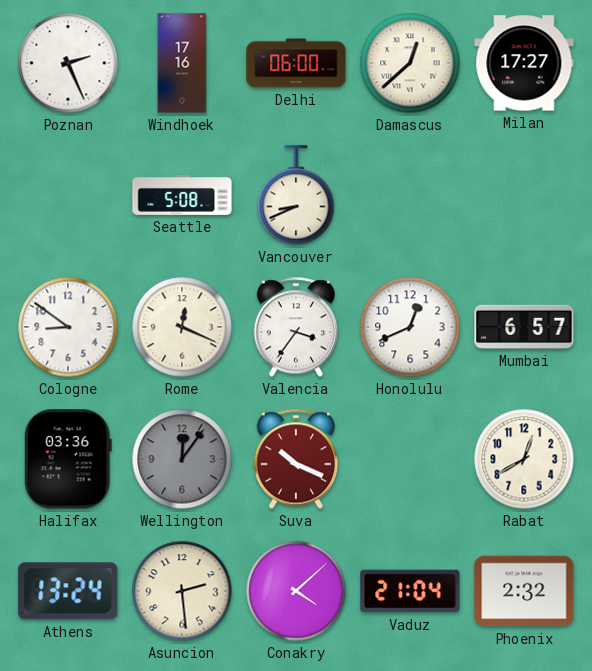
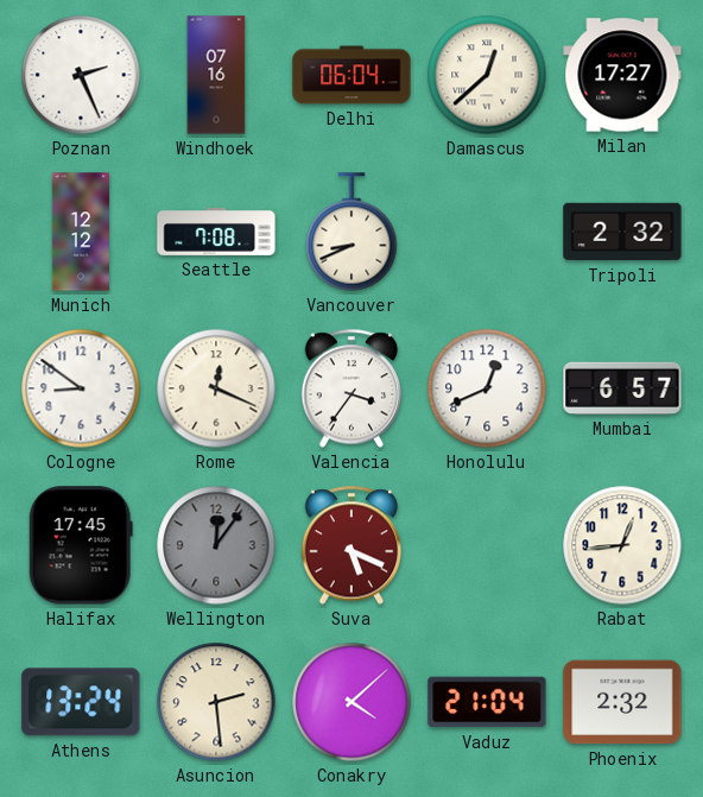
Windhoek: 17:16 -> 07:16 (216, 75)
Delhi: 06:00 -> 06:04 (351, 75)
Munich: none -> 12:12 (81, 232)
Seattle: 5:08 -> 7:08 (216, 233)
Tripoli: none -> 2:32 (622, 232)
Halifax: 03:36 -> 17:45 (81, 545)
Suva: 10:19 -> 5:19 (351, 545)
Rabat: 12:40 -> 12:44 (622, 545)
